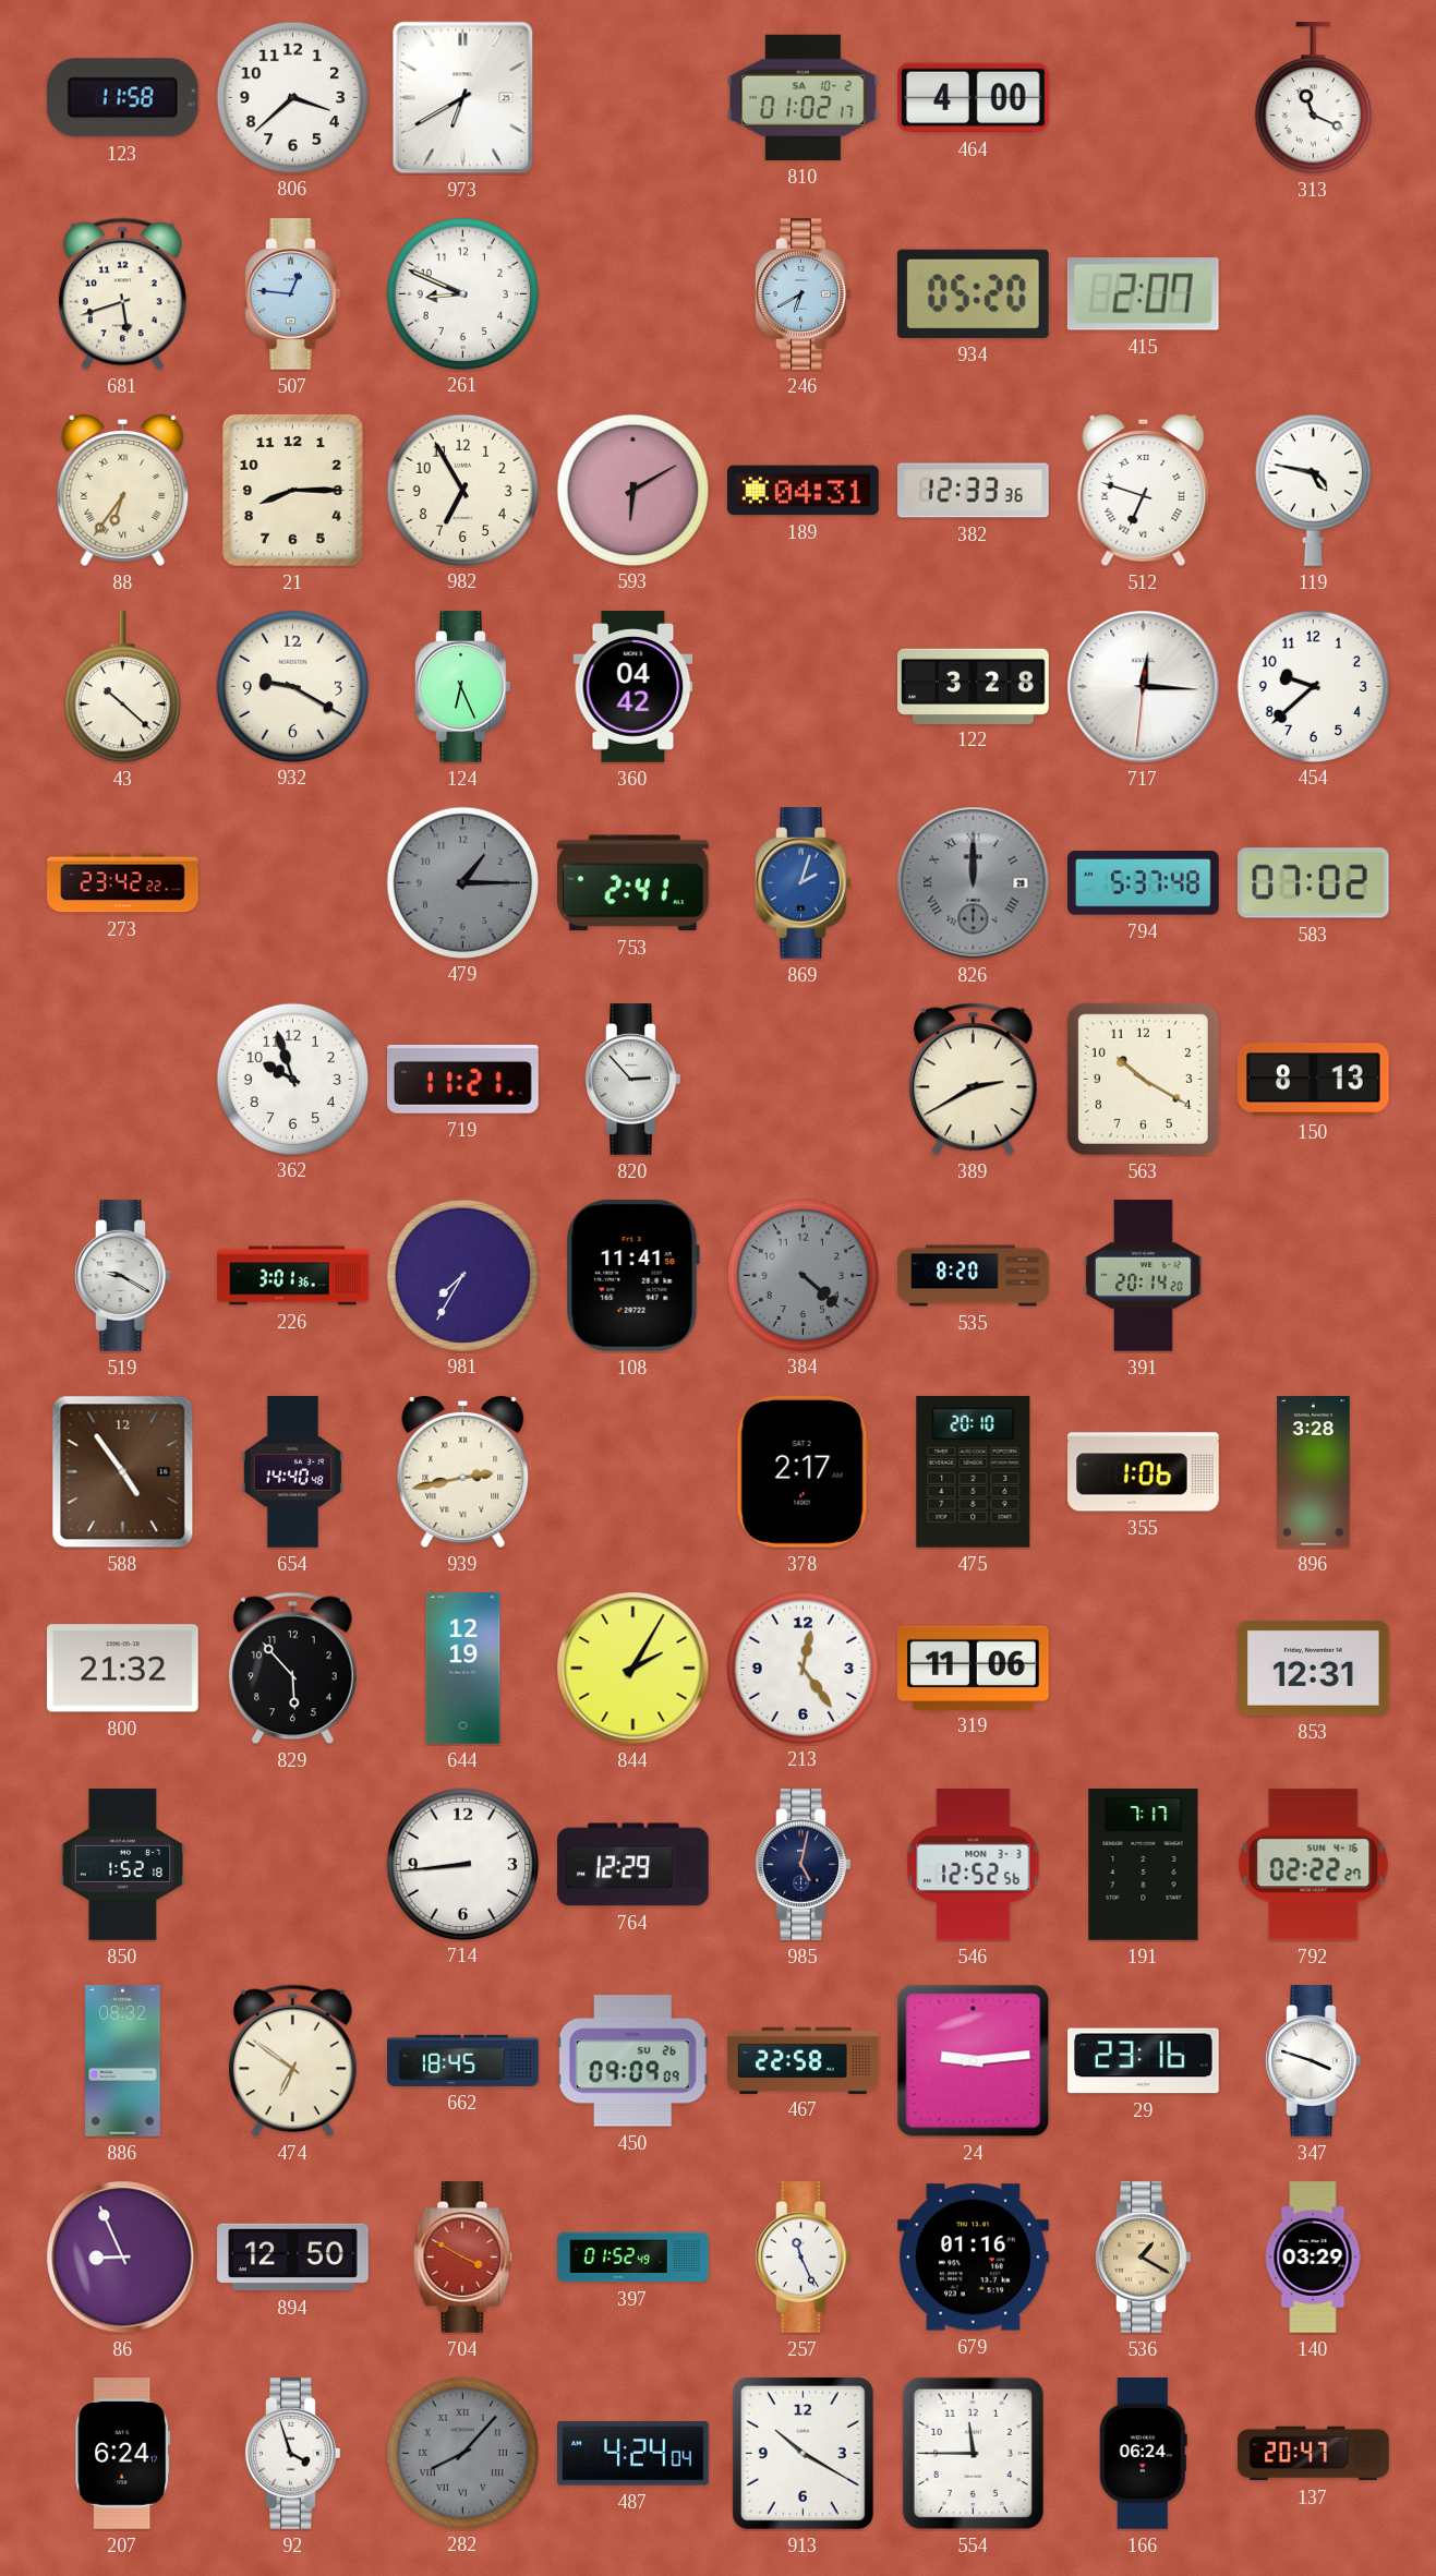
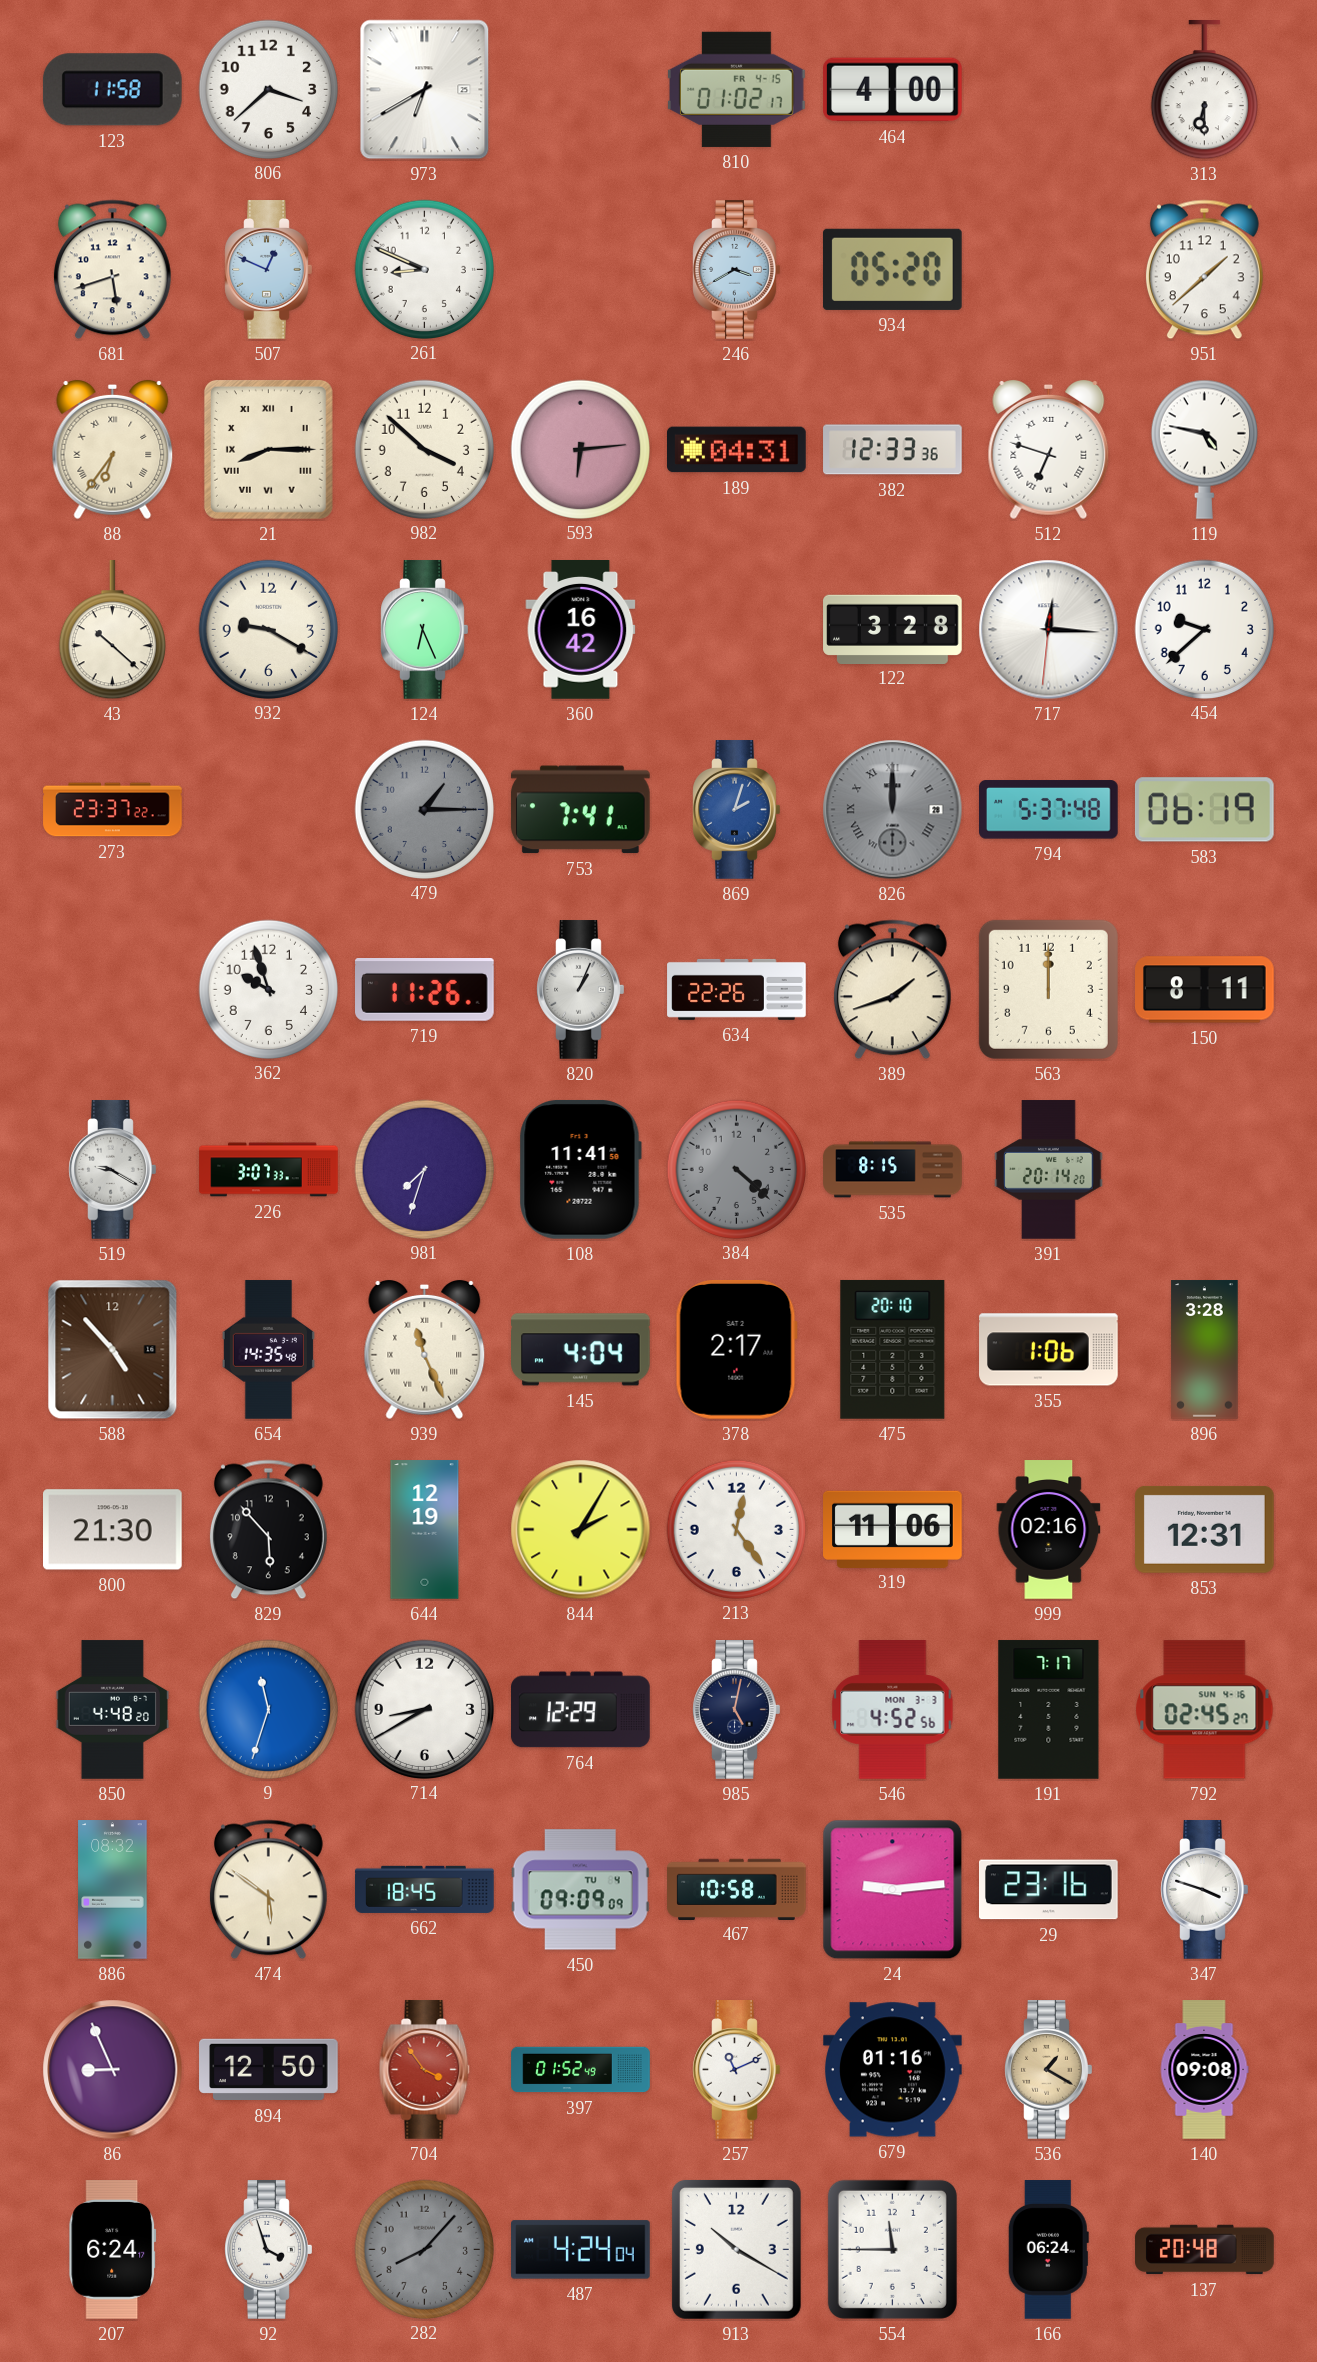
810 date: SA 10-2 -> FR 4-15 (737, 89)
313: 11:19 -> 6:30 (1204, 91)
507: 12:46 -> 12:49 (269, 270)
246: 6:40 -> 3:40 (737, 270)
415: 2:07 -> none (1143, 294)
951: none -> 1:38 (1204, 270)
21 numerals: Arabic -> Roman (268, 449)
982: 6:55 -> 3:52 (424, 449)
593: 6:10 -> 6:14 (580, 449)
360: 04:42 -> 16:42 (581, 630)
273: 23:42 -> 23:37 (113, 810)
753: 2:41 -> 7:41 (580, 810)
583: 07:02 -> 06:19 (1204, 810)
719: 11:21 -> 11:26 (425, 990)
820: 2:53 -> 1:04 (581, 990)
634: none -> 22:26 (737, 989)
389: 2:40 -> 1:42 (892, 990)
563: 10:20 -> 12:00 (1048, 989)
150: 8:13 -> 8:11 (1205, 990)
226: 3:01 -> 3:07 (269, 1170)
981: 7:35 -> 7:33 (424, 1169)
535: 8:20 -> 8:15 (893, 1170)
588: 4:54 -> 4:53 (113, 1350)
654: 14:40 -> 14:35 (268, 1350)
939: 2:43 -> 11:26 (425, 1350)
145: none -> 4:04 (581, 1350)
800: 21:32 -> 21:30 (113, 1530)
999: none -> 02:16 (1049, 1530)
850: 1:52 -> 4:48 (112, 1710)
9: none -> 11:33 (268, 1709)
714: 8:44 -> 8:40 (424, 1709)
546: 12:52 -> 4:52 (893, 1710)
792: 02:22 -> 02:45 (1205, 1710)
474: 6:51 -> 5:51 (268, 1890)
450 date: SU 26 -> TU 4 (580, 1890)
467: 22:58 -> 10:58 (737, 1889)
704: 3:50 -> 3:54 (425, 2070)
257: 11:26 -> 11:11 (737, 2070)
140: 03:29 -> 09:08 (1204, 2070)
282 numerals: Roman -> Arabic (424, 2249)
137: 20:47 -> 20:48 (1205, 2250)
